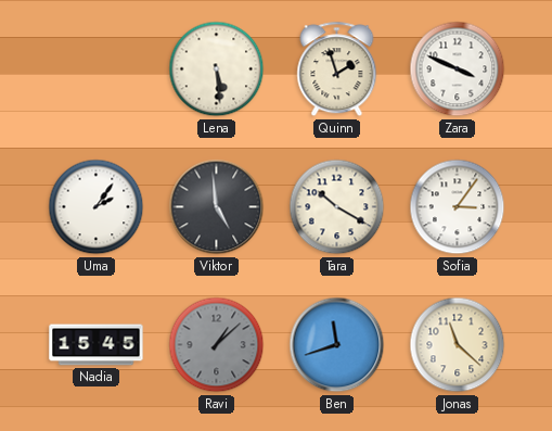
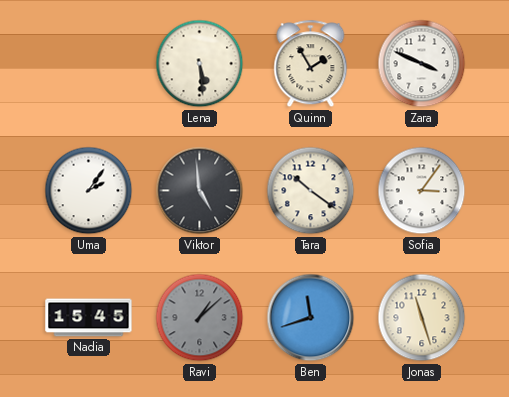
Quinn: 1:57 -> 1:55 (311, 64)
Tara: 10:20 -> 10:21 (311, 191)
Jonas: 11:22 -> 11:27 (422, 318)
